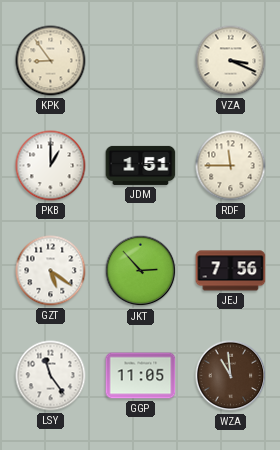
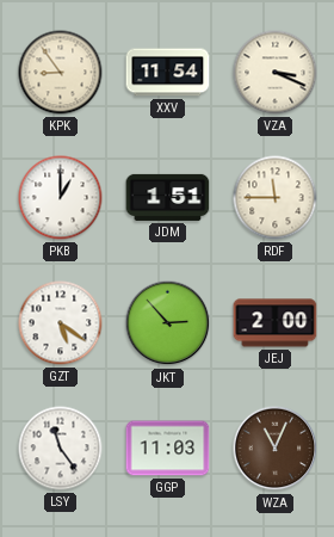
XXV: none -> 11:54 (168, 73)
JEJ: 7:56 -> 2:00 (276, 323)
GGP: 11:05 -> 11:03 (168, 449)
WZA: 10:59 -> 11:04 (276, 449)
